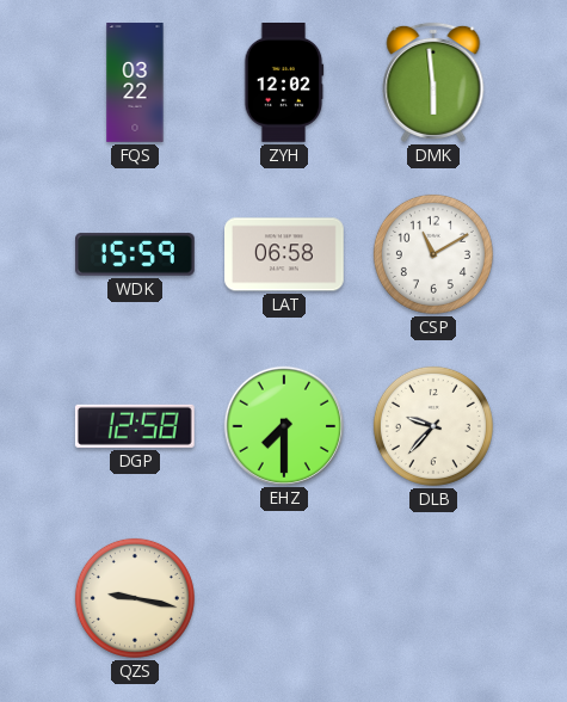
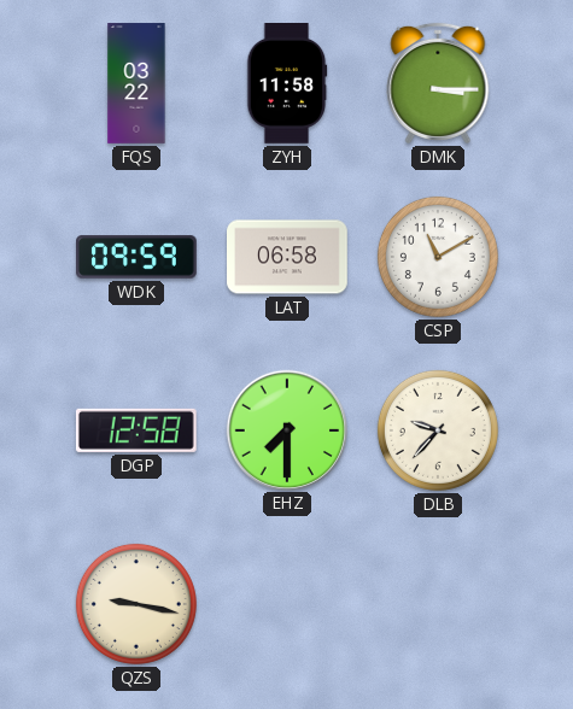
ZYH: 12:02 -> 11:58 (287, 84)
DMK: 5:59 -> 3:15 (438, 83)
WDK: 15:59 -> 09:59 (138, 257)
